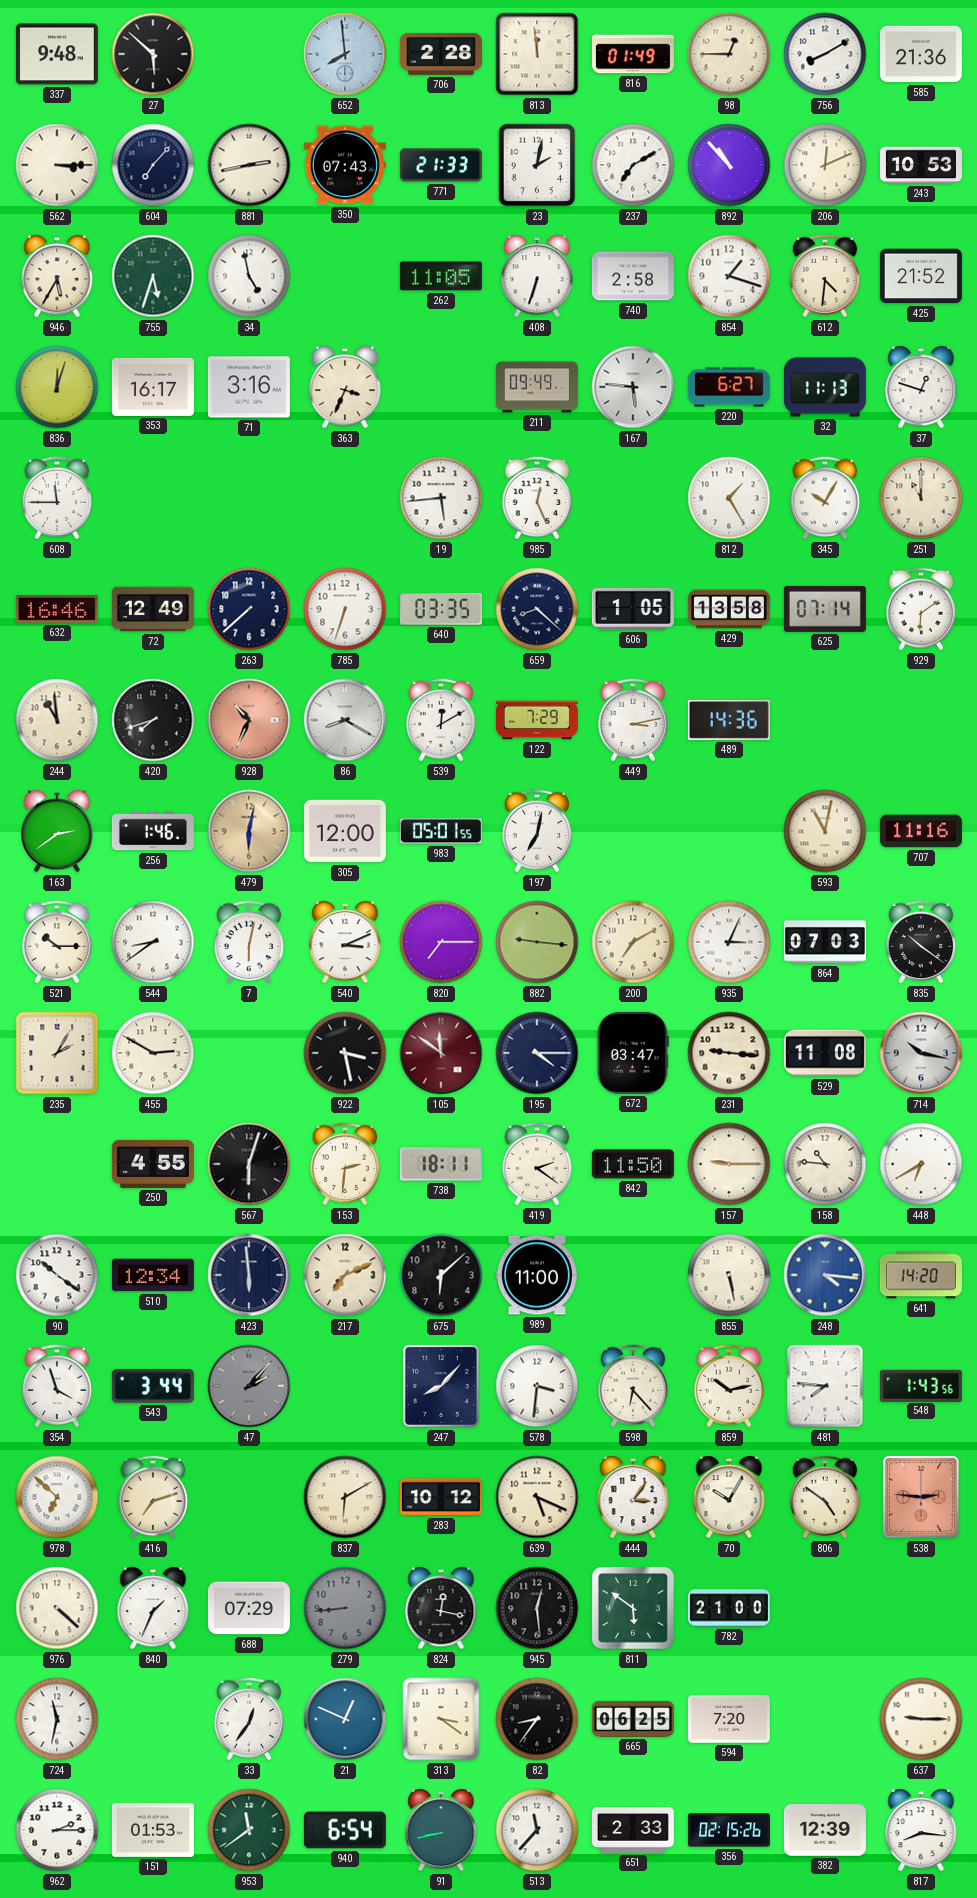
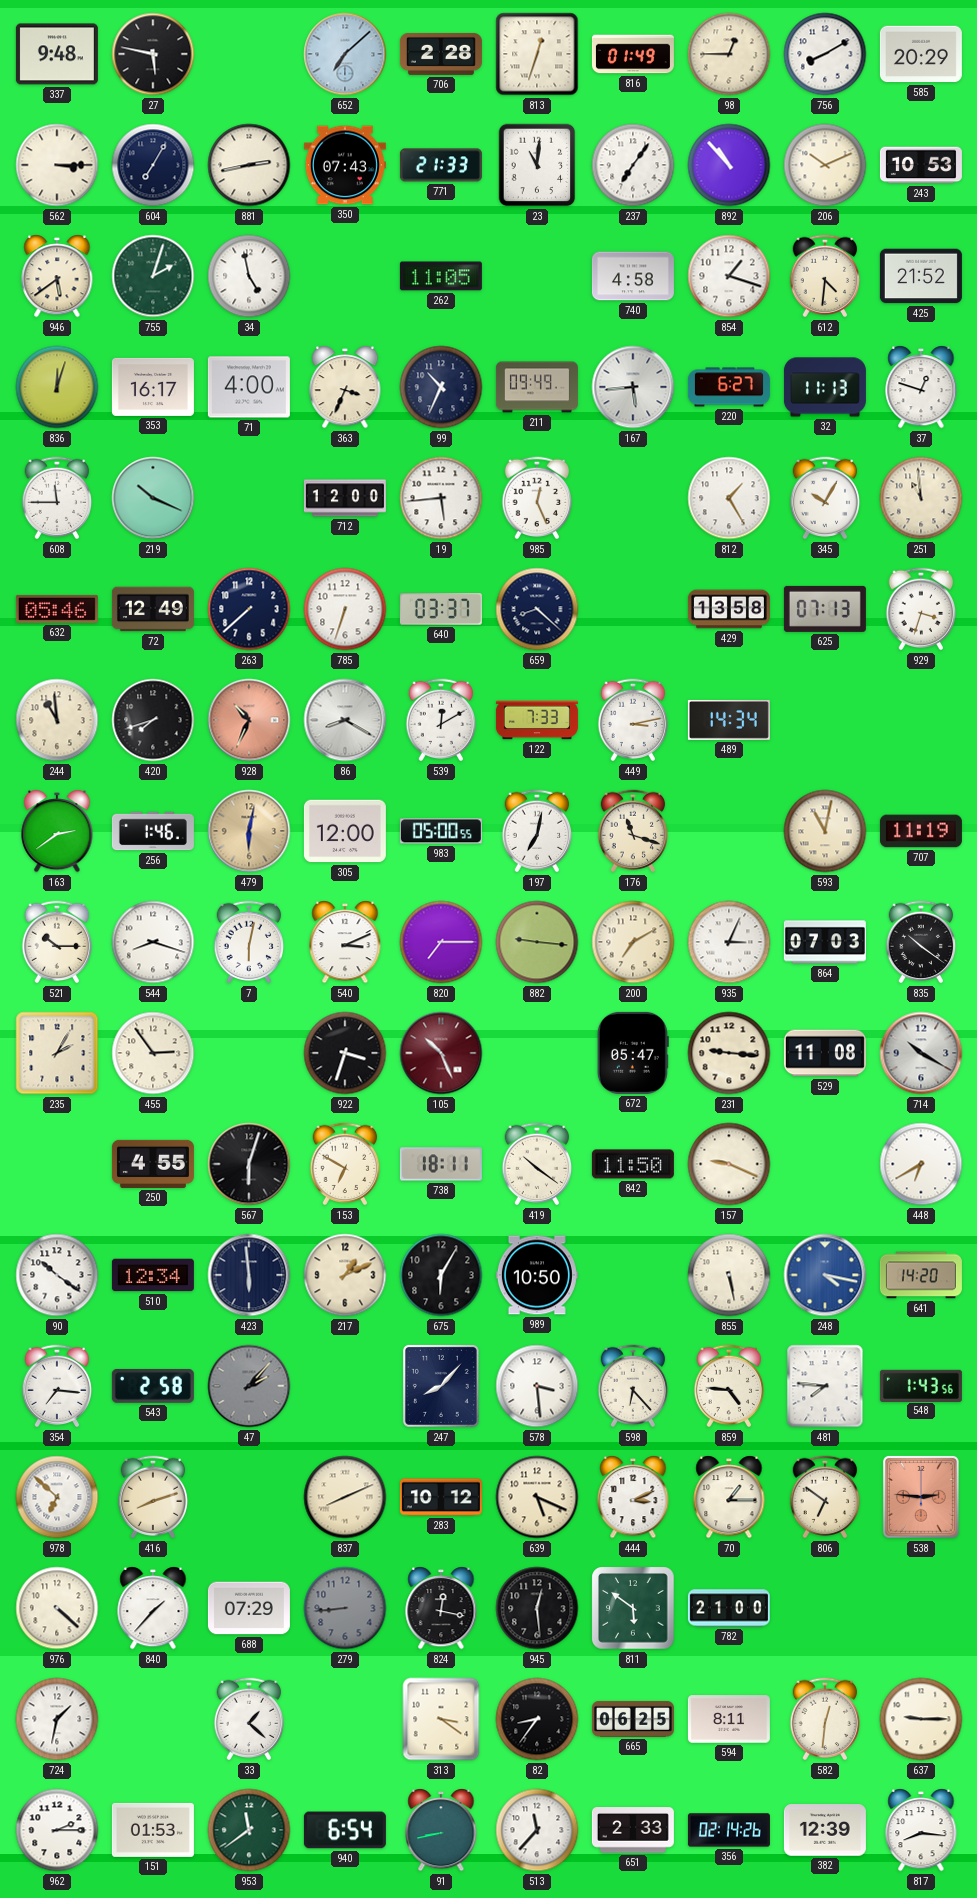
27: 5:52 -> 5:47 (153, 54)
652: 7:59 -> 7:08 (345, 54)
813: 11:59 -> 12:33 (537, 54)
585: 21:36 -> 20:29 (921, 54)
604: 7:07 -> 7:05 (153, 165)
23: 2:02 -> 11:01 (537, 165)
237: 7:10 -> 7:06 (633, 165)
206: 12:11 -> 10:11 (825, 165)
946: 5:35 -> 5:39 (57, 276)
755: 5:33 -> 2:03 (153, 276)
408: 6:33 -> none (537, 276)
740: 2:58 -> 4:58 (633, 276)
71: 3:16 -> 4:00 (249, 387)
99: none -> 10:34 (441, 387)
167: 5:46 -> 5:44 (633, 387)
219: none -> 10:19 (153, 498)
712: none -> 12:00 (345, 498)
251: 11:00 -> 10:59 (921, 498)
632: 16:46 -> 05:46 (57, 609)
640: 03:35 -> 03:37 (441, 609)
606: 1:05 -> none (633, 609)
625: 07:14 -> 07:13 (825, 609)
929: 6:09 -> 3:33 (921, 609)
122: 7:29 -> 7:33 (537, 720)
489: 14:36 -> 14:34 (729, 720)
983: 05:01 -> 05:00 (441, 831)
176: none -> 11:18 (633, 831)
707: 11:16 -> 11:19 (921, 831)
544: 8:39 -> 8:18 (153, 942)
455: 2:50 -> 2:54 (153, 1053)
922: 3:28 -> 3:33 (345, 1053)
105: 11:51 -> 10:26 (441, 1053)
195: 4:15 -> none (537, 1053)
672: 03:47 -> 05:47 (633, 1053)
714: 10:17 -> 10:20 (921, 1053)
153: 2:31 -> 6:50 (345, 1164)
419: 2:21 -> 10:21 (537, 1164)
157: 9:15 -> 9:19 (729, 1164)
158: 10:46 -> none (825, 1164)
217: 7:11 -> 1:11 (345, 1275)
675: 6:08 -> 6:05 (441, 1275)
989: 11:00 -> 10:50 (537, 1275)
248: 4:16 -> 4:17 (825, 1275)
354: 3:57 -> 7:16 (57, 1386)
543: 3:44 -> 2:58 (153, 1386)
578: 3:31 -> 3:29 (537, 1386)
859: 10:13 -> 4:46 (729, 1386)
416: 7:12 -> 8:12 (153, 1497)
837: 6:10 -> 8:11 (345, 1497)
444: 3:06 -> 3:11 (633, 1497)
70: 10:05 -> 1:15 (729, 1497)
806: 4:51 -> 6:51 (825, 1497)
840: 1:34 -> 1:37 (153, 1608)
724: 11:32 -> 1:32 (57, 1719)
33: 12:36 -> 1:22 (249, 1719)
21: 12:49 -> none (345, 1719)
594: 7:20 -> 8:11 (729, 1719)
582: none -> 12:31 (825, 1719)
356: 02:15 -> 02:14 (729, 1830)
